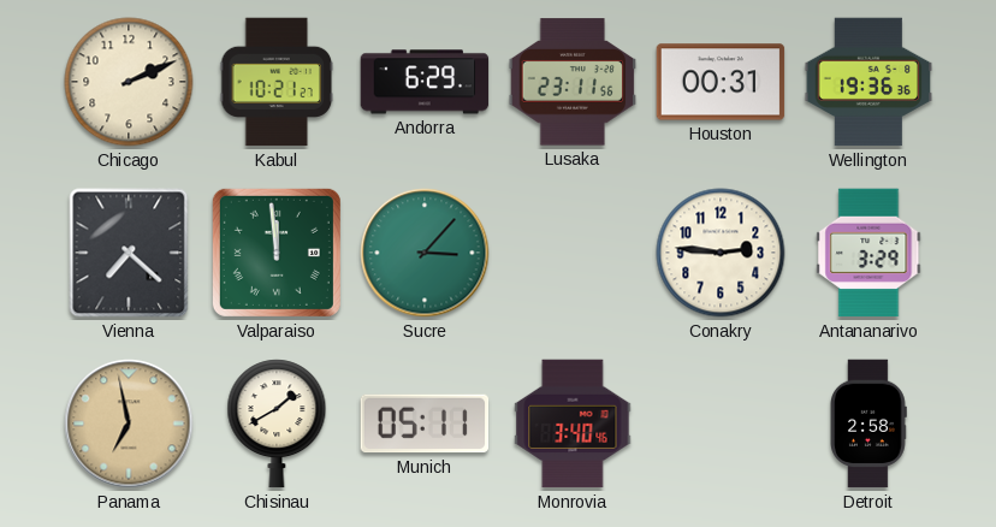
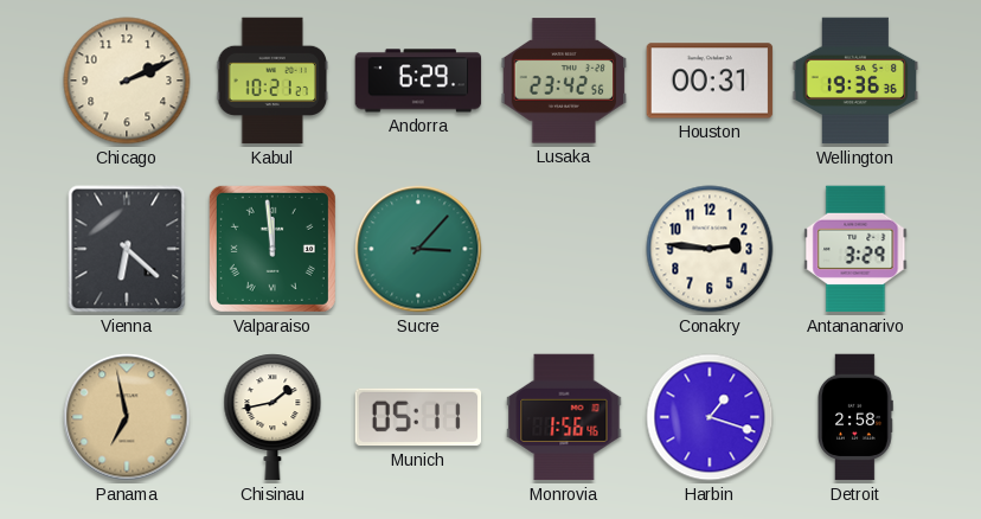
Lusaka: 23:11 -> 23:42 (564, 81)
Vienna: 7:22 -> 6:22 (127, 249)
Chisinau: 1:40 -> 1:43 (272, 417)
Monrovia: 3:40 -> 1:56 (564, 417)
Harbin: none -> 1:18 (710, 417)
